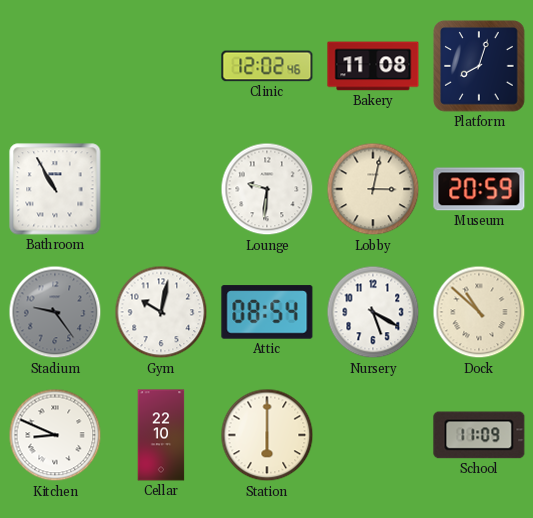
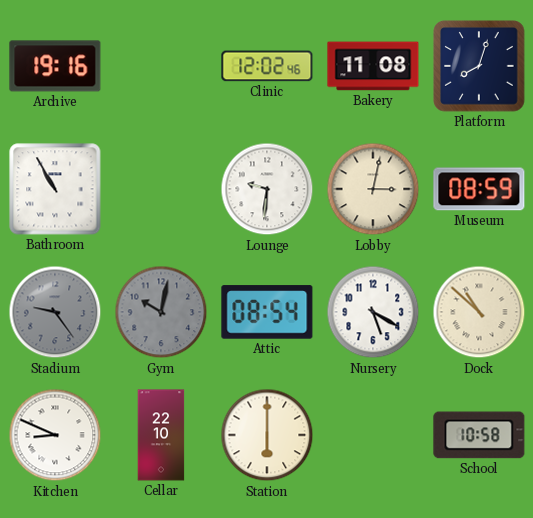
Archive: none -> 19:16 (55, 66)
Museum: 20:59 -> 08:59 (479, 189)
Gym dial: white -> grey (161, 312)
School: 11:09 -> 10:58 (479, 435)
